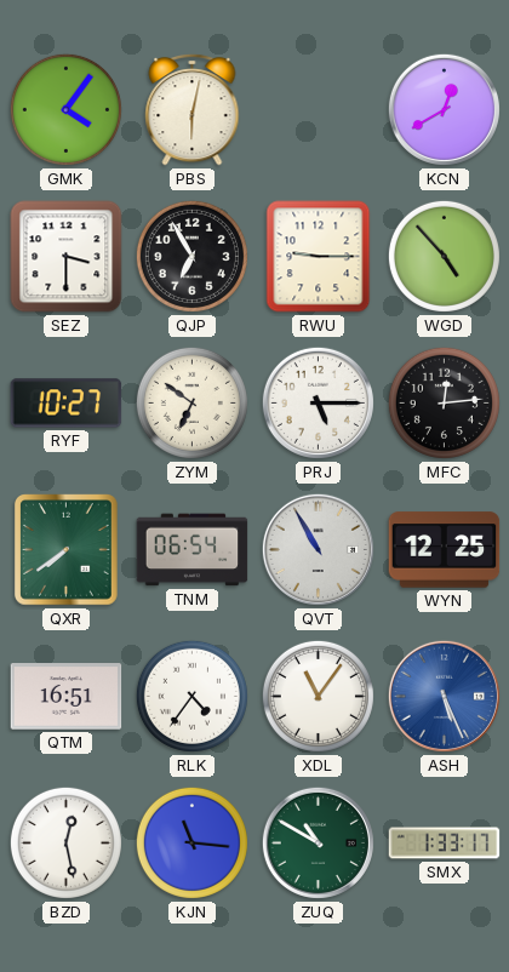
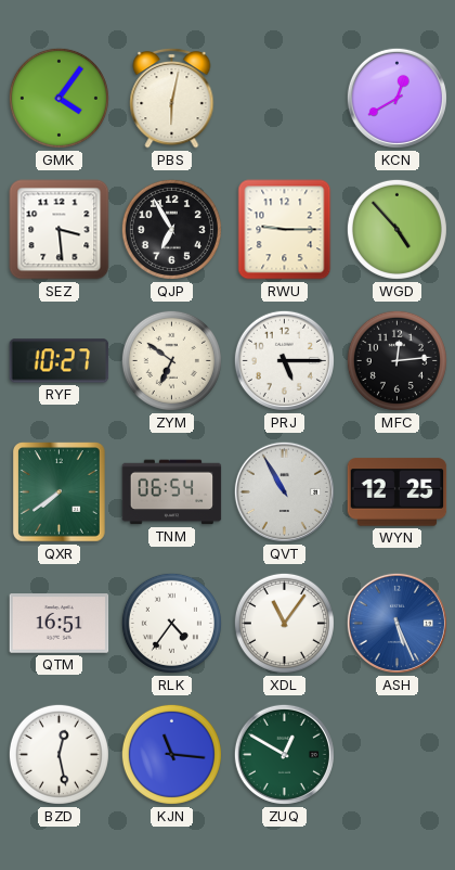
SEZ: 3:30 -> 3:29 (60, 230)
ZUQ: 10:50 -> 12:50 (284, 754)
SMX: 1:33 -> none (445, 844)
